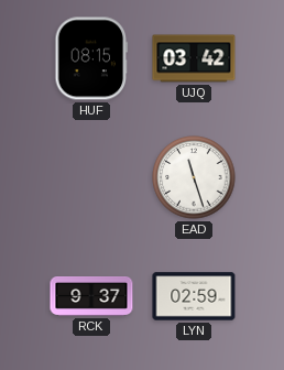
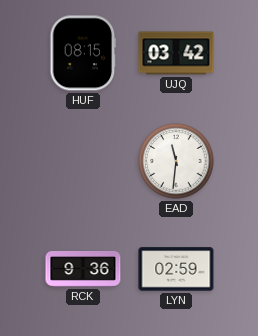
EAD: 11:27 -> 11:31 (176, 161)
RCK: 9:37 -> 9:36 (83, 270)
